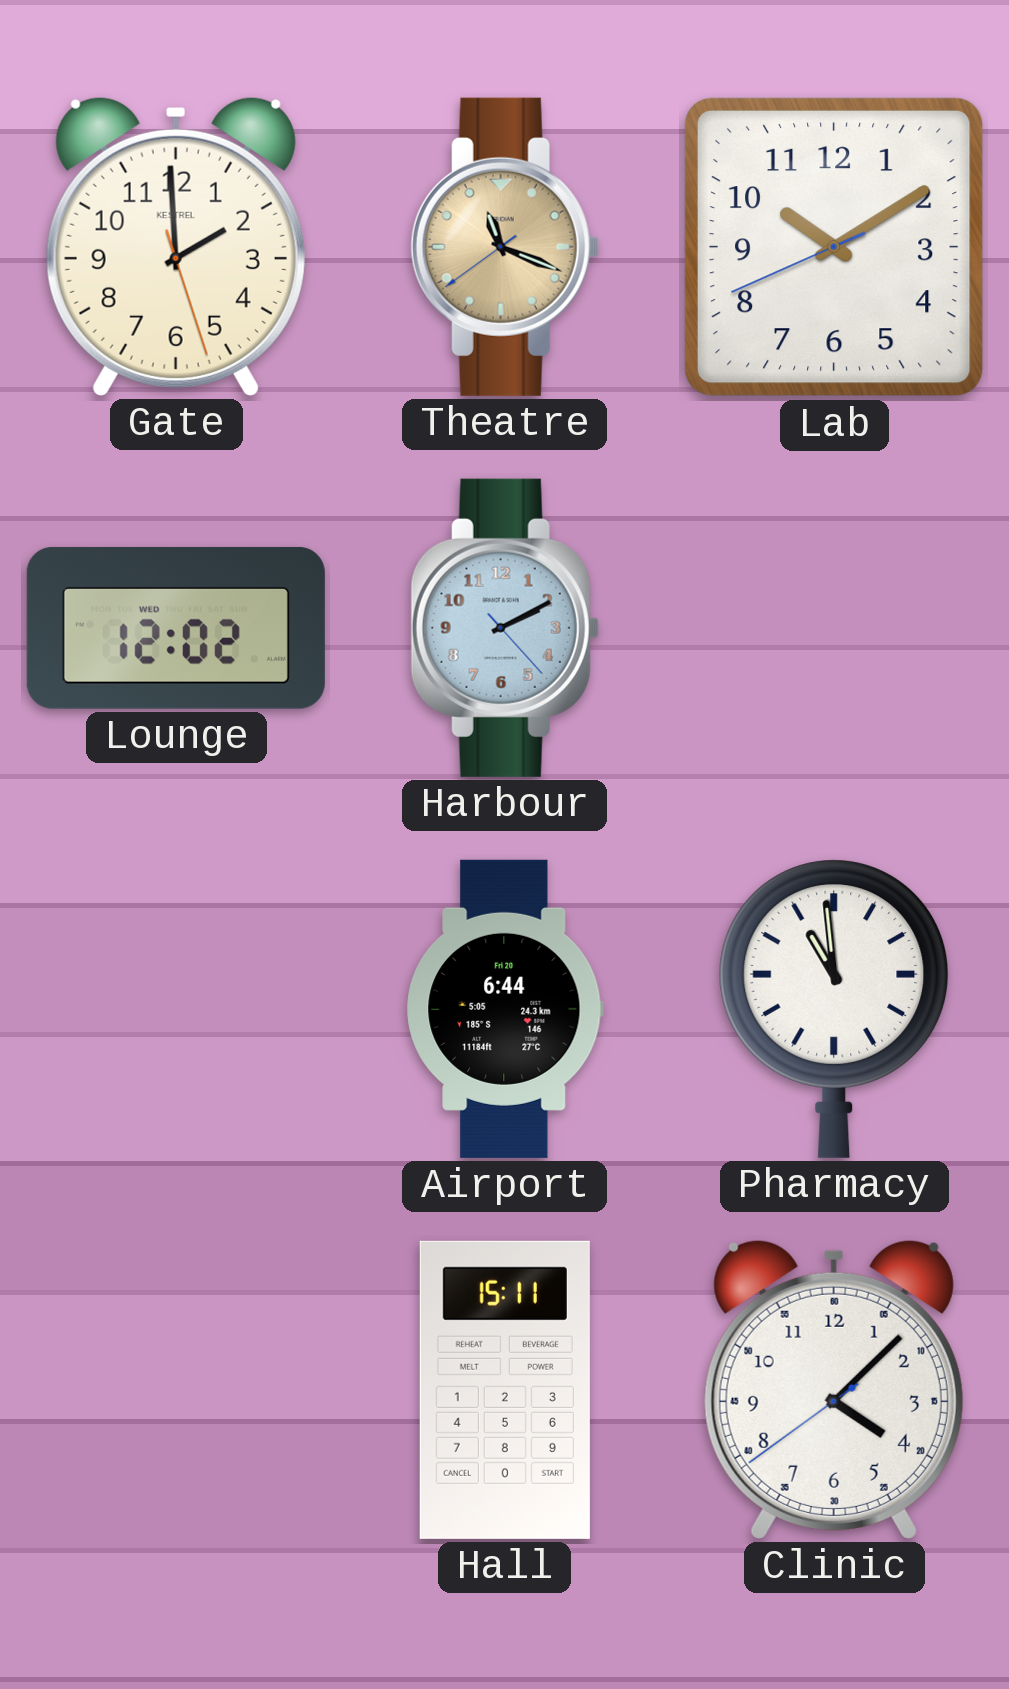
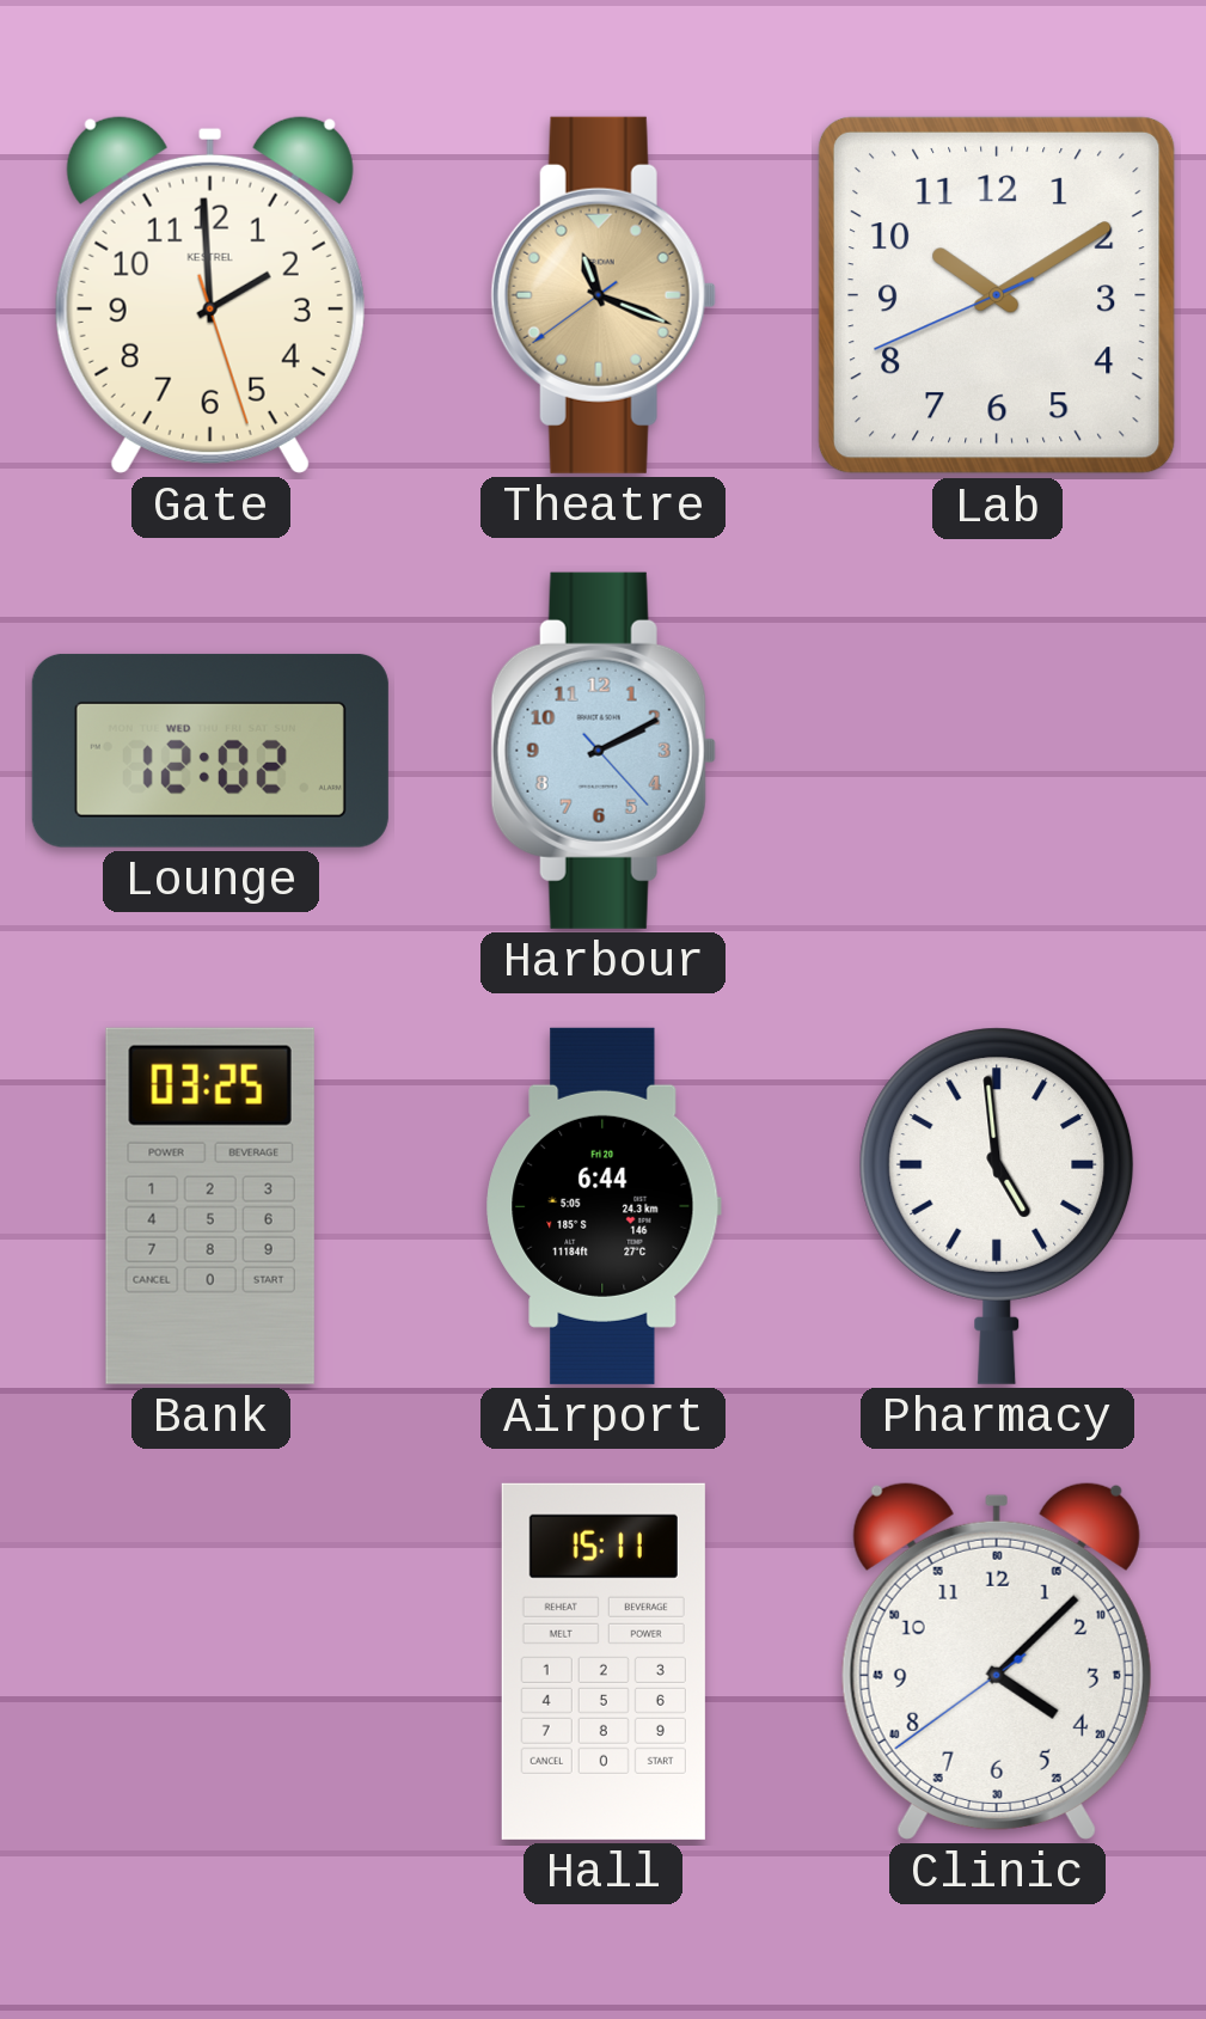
Bank: none -> 03:25 (210, 1206)
Pharmacy: 10:59 -> 4:59 (997, 1206)
